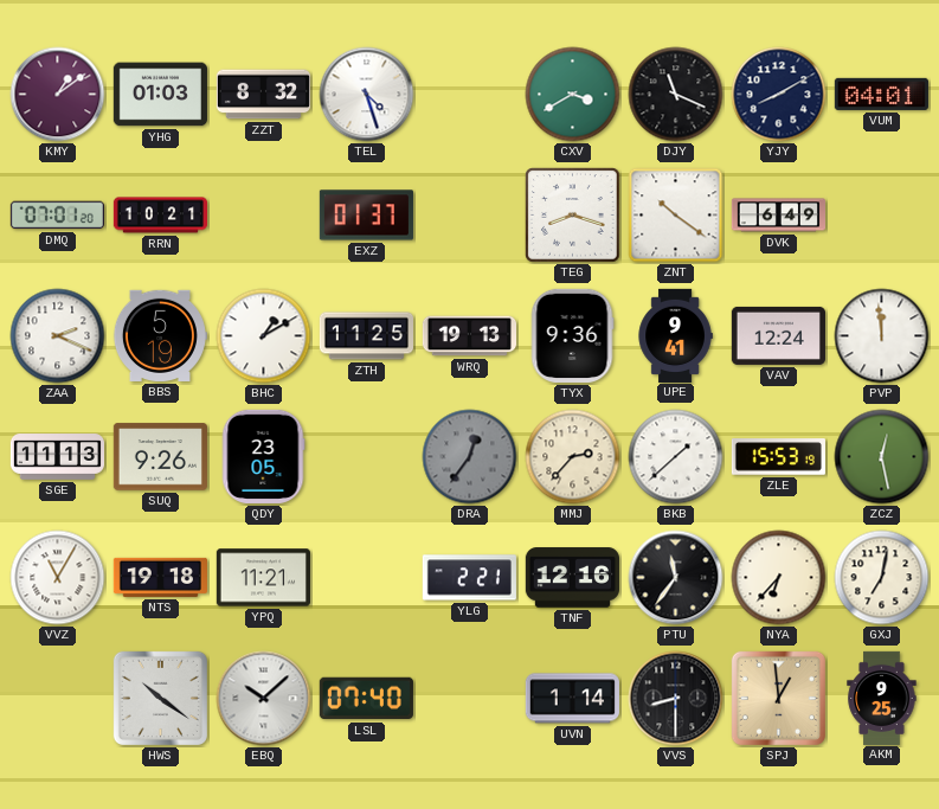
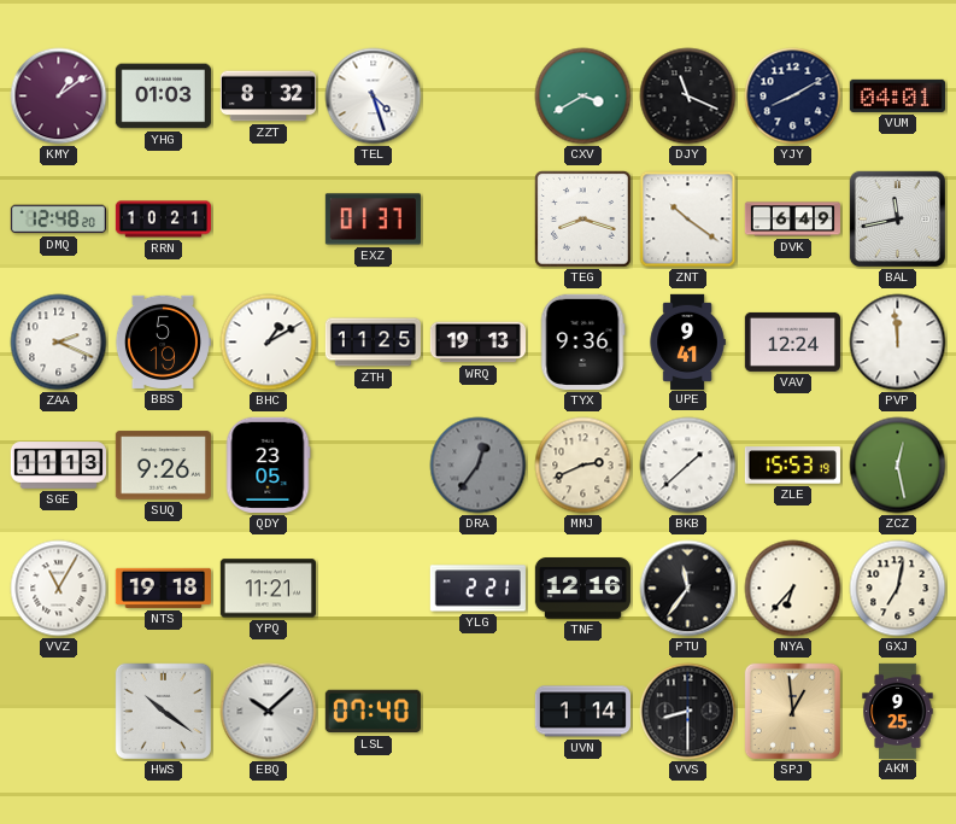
DMQ: 07:01 -> 12:48 (58, 220)
BAL: none -> 11:43 (897, 218)
MMJ: 2:37 -> 2:41 (583, 466)
